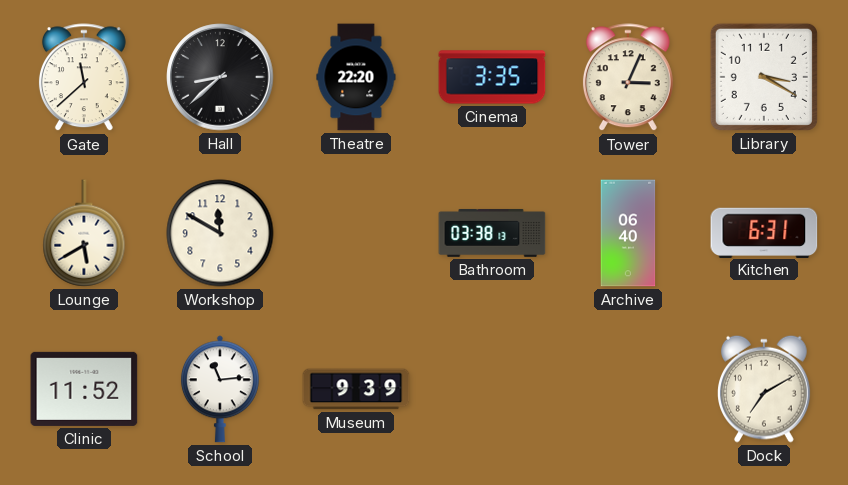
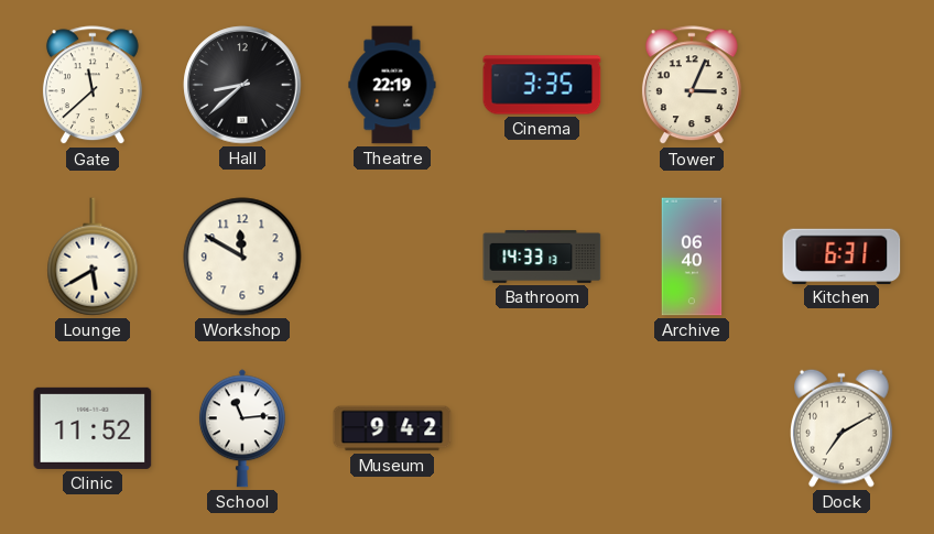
Theatre: 22:20 -> 22:19 (392, 85)
Library: 3:20 -> none (764, 77)
Bathroom: 03:38 -> 14:33 (542, 257)
Museum: 9:39 -> 9:42 (392, 428)
